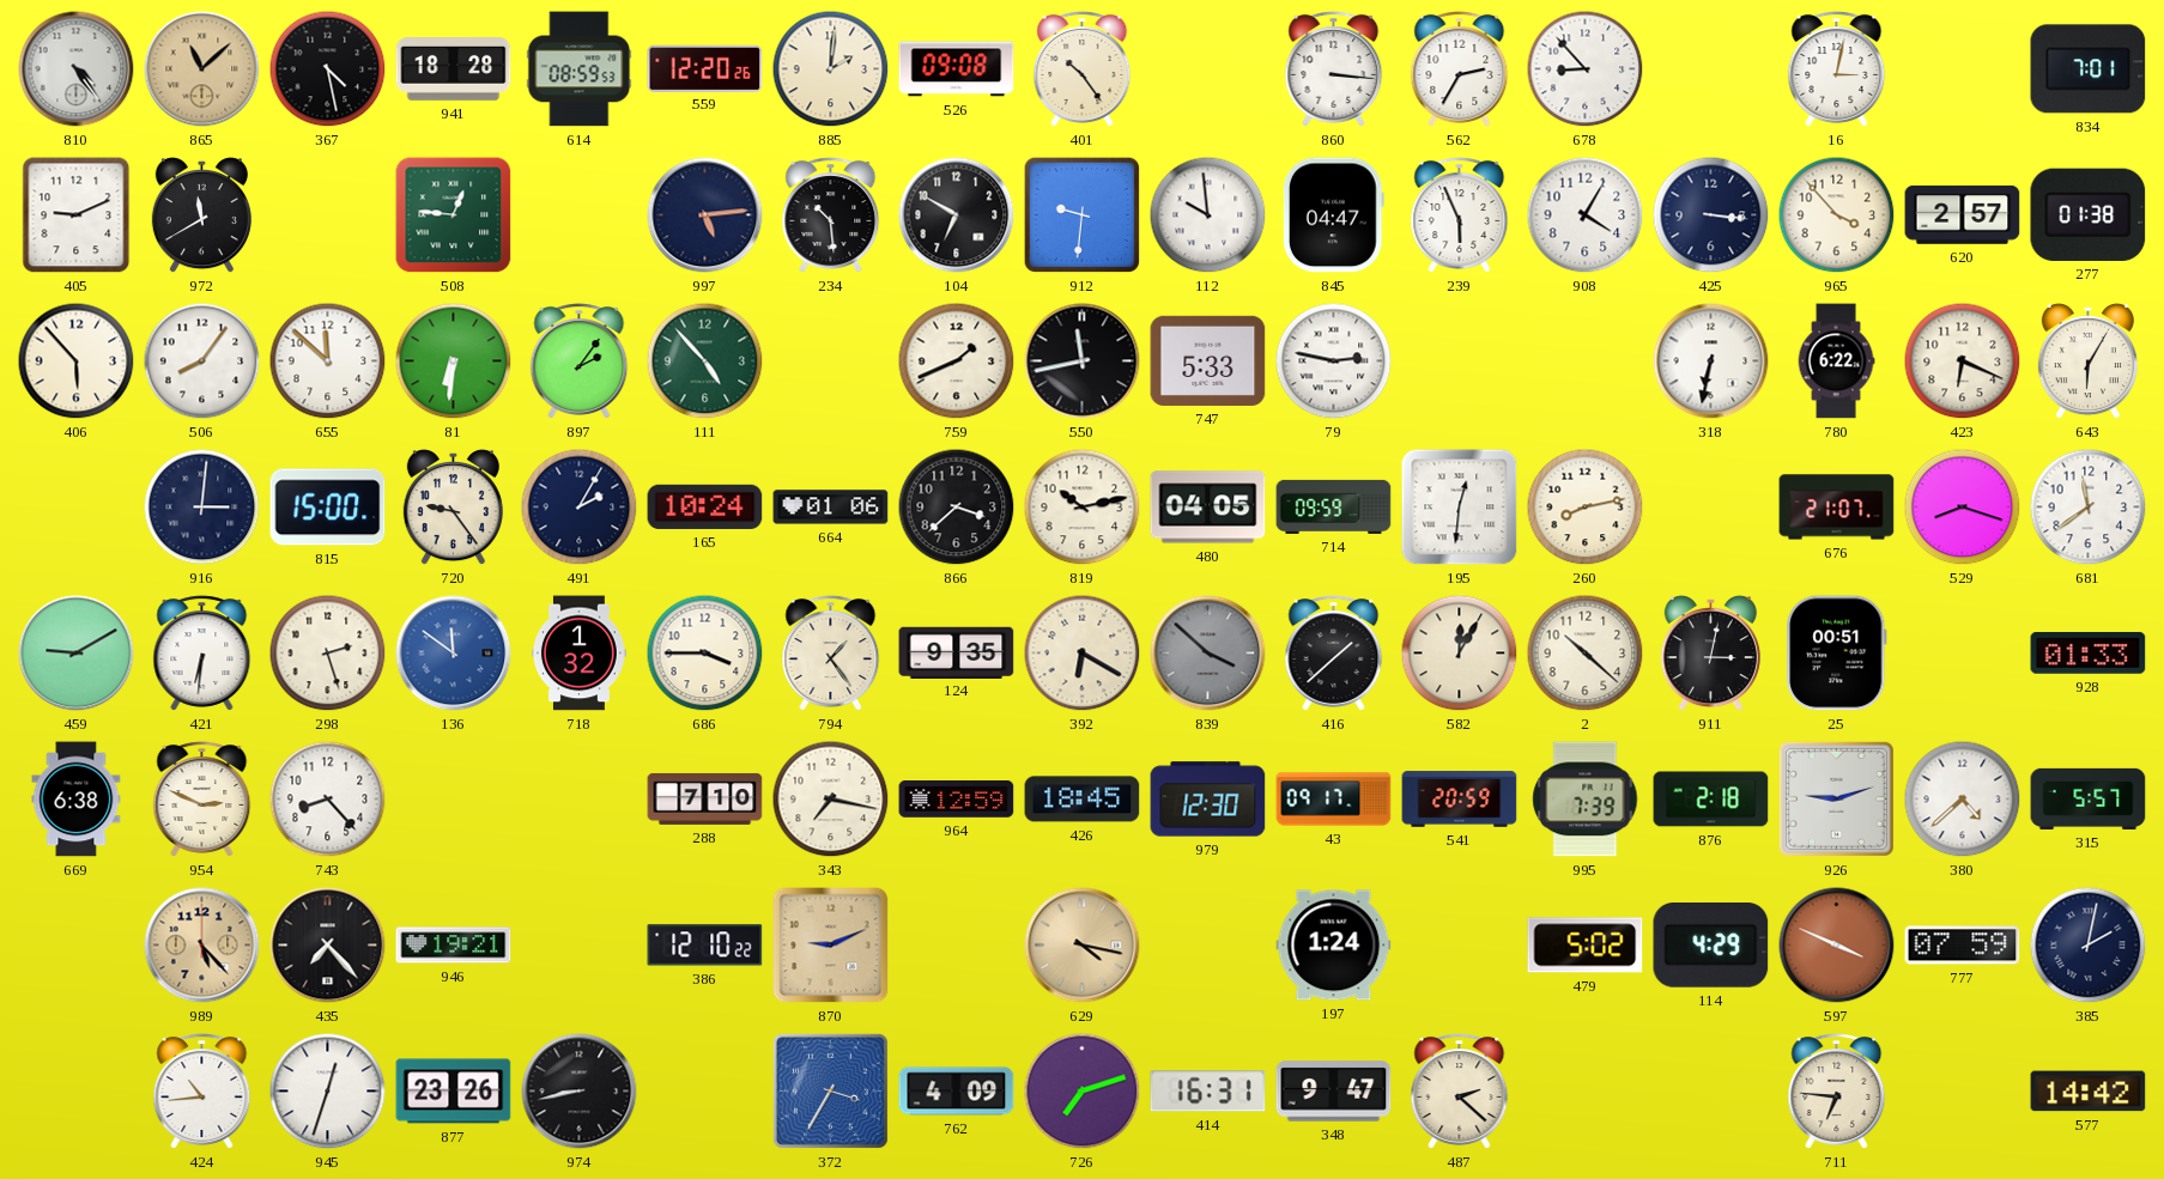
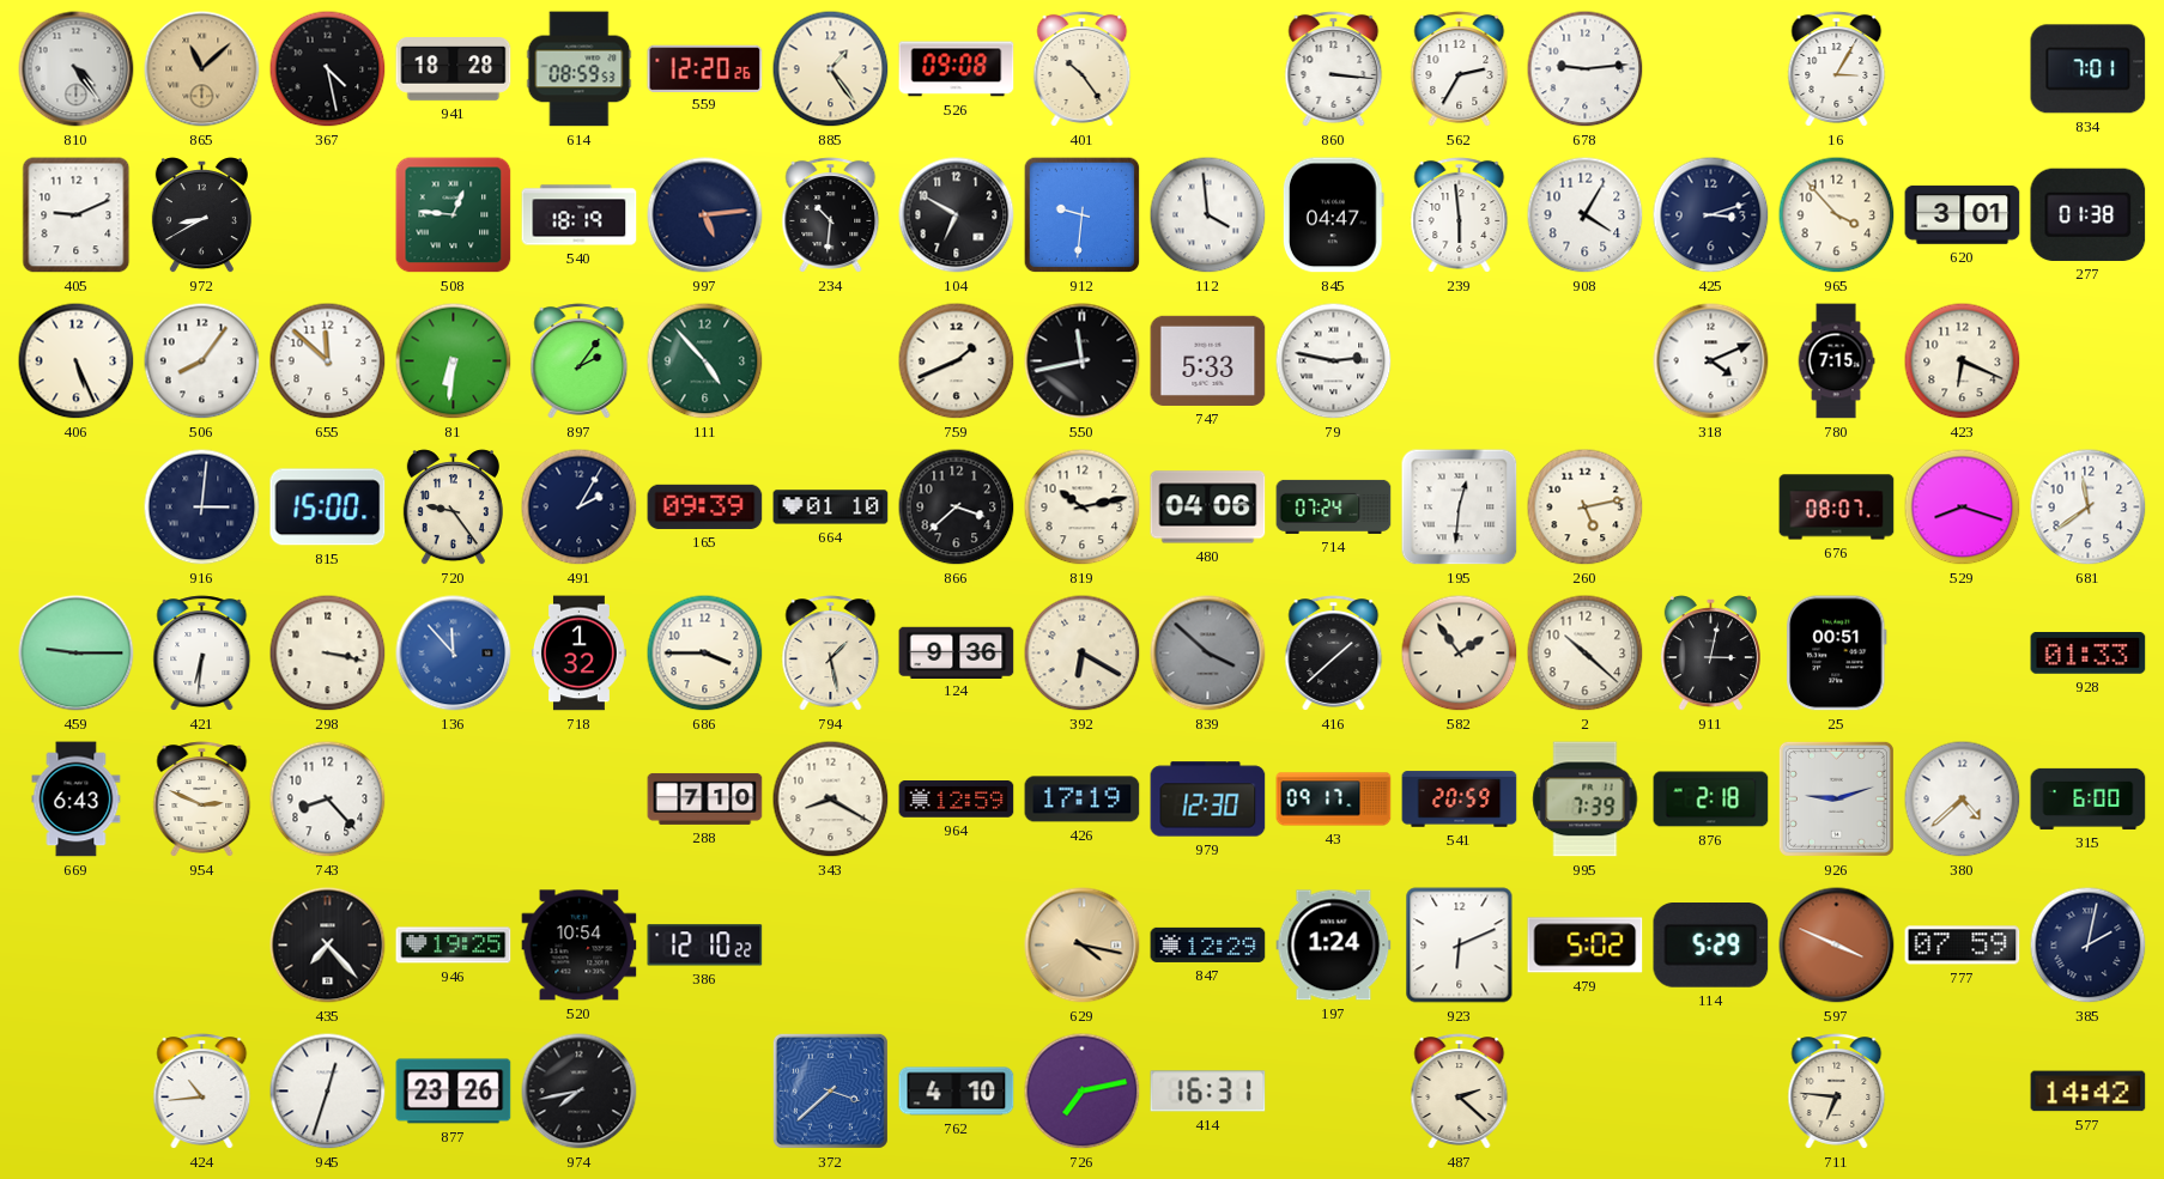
885: 2:01 -> 1:24 (831, 69)
678: 8:53 -> 9:14 (1586, 69)
16: 3:02 -> 3:05 (1837, 69)
972: 11:40 -> 8:40 (201, 217)
540: none -> 18:19 (580, 215)
234: 10:29 -> 10:31 (831, 215)
112: 9:59 -> 3:59 (1208, 215)
239: 5:56 -> 5:59 (1460, 215)
425: 3:16 -> 3:12 (1711, 215)
620: 2:57 -> 3:01 (1963, 215)
406: 5:53 -> 5:26 (77, 361)
318: 6:32 -> 4:11 (1711, 361)
780: 6:22 -> 7:15 (1836, 361)
643: 6:05 -> none (2087, 363)
165: 10:24 -> 09:39 (705, 506)
664: 01:06 -> 01:10 (831, 508)
480: 04:05 -> 04:06 (1208, 508)
714: 09:59 -> 07:24 (1334, 506)
260: 8:13 -> 5:13 (1586, 508)
676: 21:07 -> 08:07 (1837, 508)
459: 9:10 -> 9:15 (77, 654)
298: 2:27 -> 3:17 (328, 654)
136: 11:51 -> 11:53 (454, 654)
794: 1:24 -> 1:28 (831, 654)
124: 9:35 -> 9:36 (957, 652)
582: 12:05 -> 1:54 (1460, 654)
669: 6:38 -> 6:43 (77, 800)
343: 7:17 -> 8:20 (831, 800)
426: 18:45 -> 17:19 (1083, 800)
315: 5:57 -> 6:00 (2089, 798)
989: 5:23 -> none (202, 946)
946: 19:21 -> 19:25 (454, 946)
520: none -> 10:54 (580, 946)
870: 9:11 -> none (831, 946)
847: none -> 12:29 (1208, 944)
923: none -> 6:11 (1460, 946)
114: 4:29 -> 5:29 (1711, 946)
974: 8:43 -> 7:43 (580, 1092)
372: 3:35 -> 3:38 (830, 1090)
762: 4:09 -> 4:10 (957, 1092)
726: 7:12 -> 7:13 (1083, 1092)
348: 9:47 -> none (1334, 1092)
